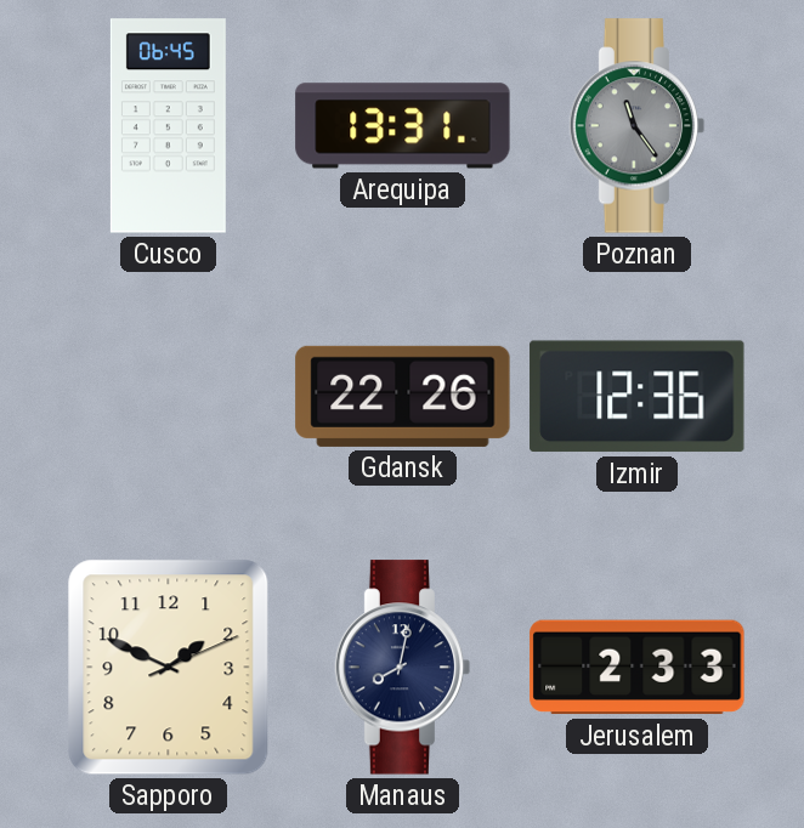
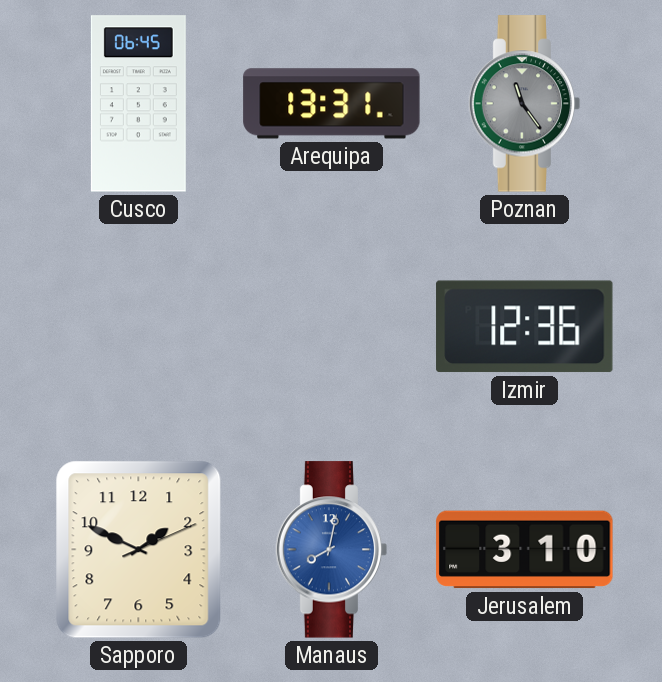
Gdansk: 22:26 -> none (403, 396)
Manaus dial: navy -> blue (332, 550)
Jerusalem: 2:33 -> 3:10 (525, 550)
